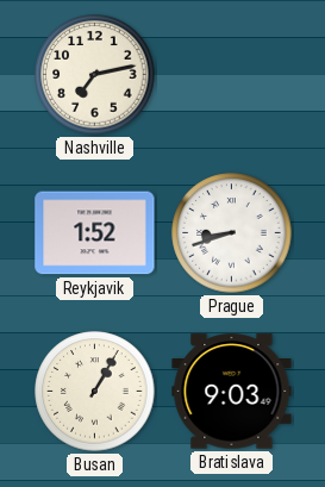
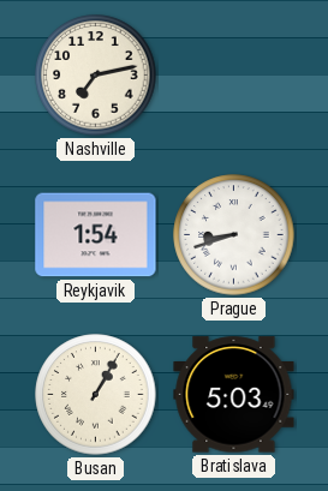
Reykjavik: 1:52 -> 1:54 (96, 235)
Bratislava: 9:03 -> 5:03 (234, 395)
